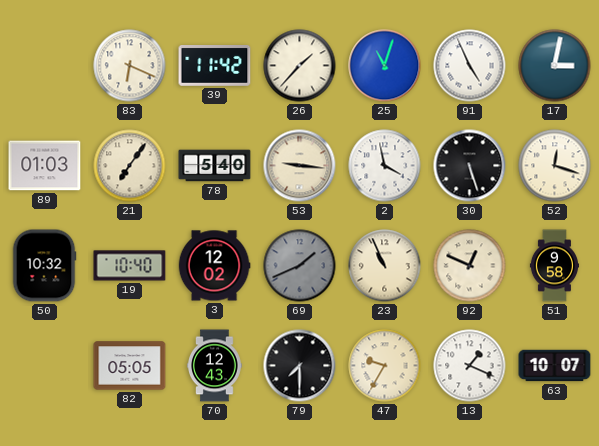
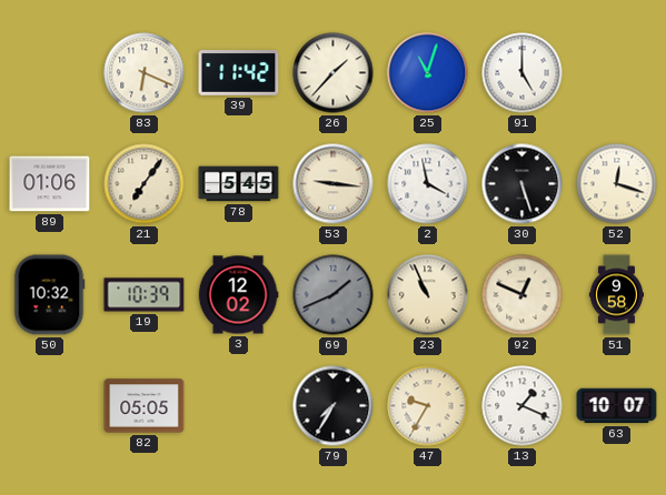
91: 4:56 -> 5:00 (523, 73)
17: 3:02 -> none (555, 66)
89: 01:03 -> 01:06 (50, 184)
78: 5:40 -> 5:45 (239, 184)
19: 10:40 -> 10:39 (145, 295)
70: 12:43 -> none (215, 366)
79: 7:30 -> 7:35 (334, 406)
